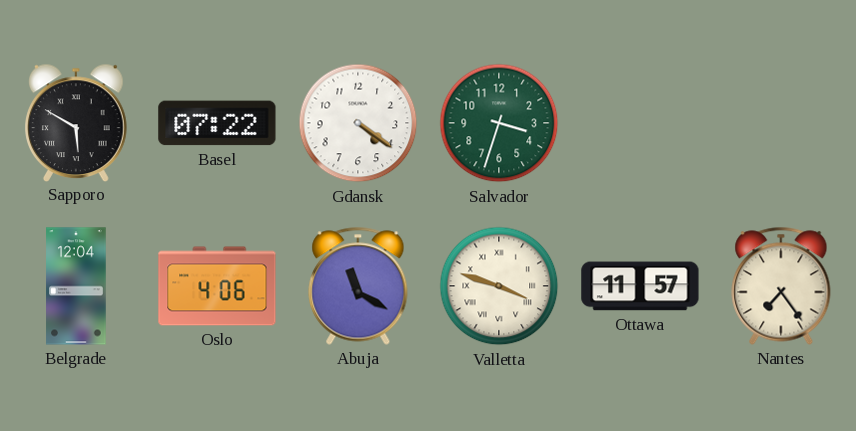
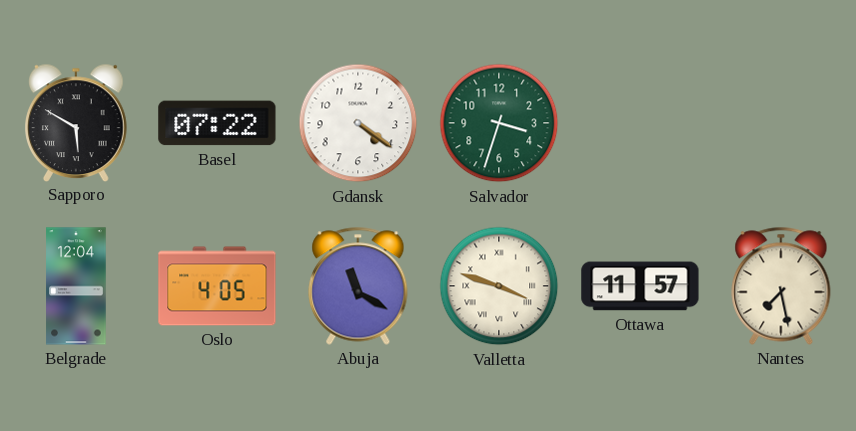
Oslo: 4:06 -> 4:05 (217, 286)
Nantes: 7:24 -> 7:28 (781, 286)
